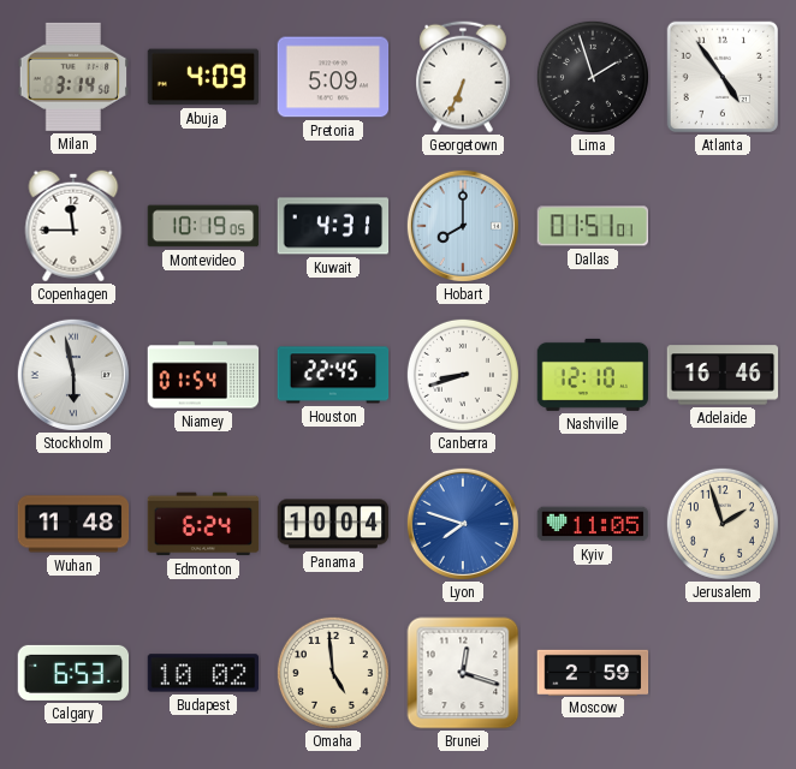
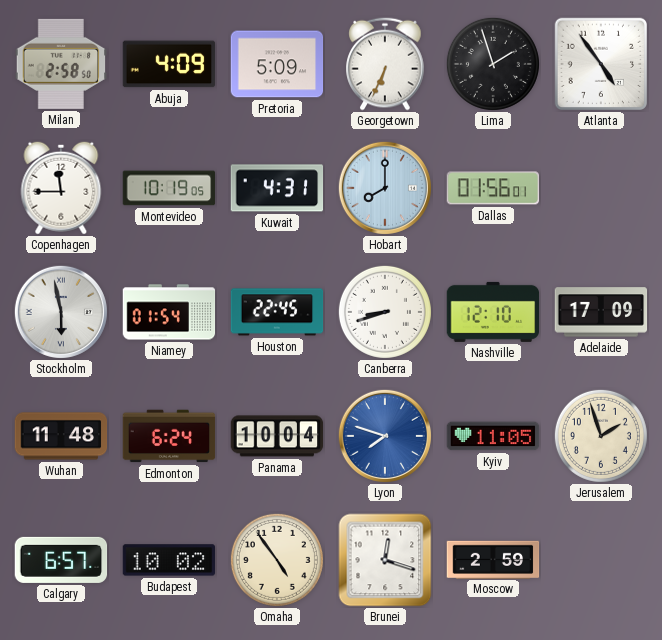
Milan: 3:14 -> 2:58 (61, 64)
Dallas: 01:51 -> 01:56 (493, 188)
Adelaide: 16:46 -> 17:09 (601, 312)
Calgary: 6:53 -> 6:57 (61, 560)
Omaha: 4:59 -> 4:54 (277, 560)
